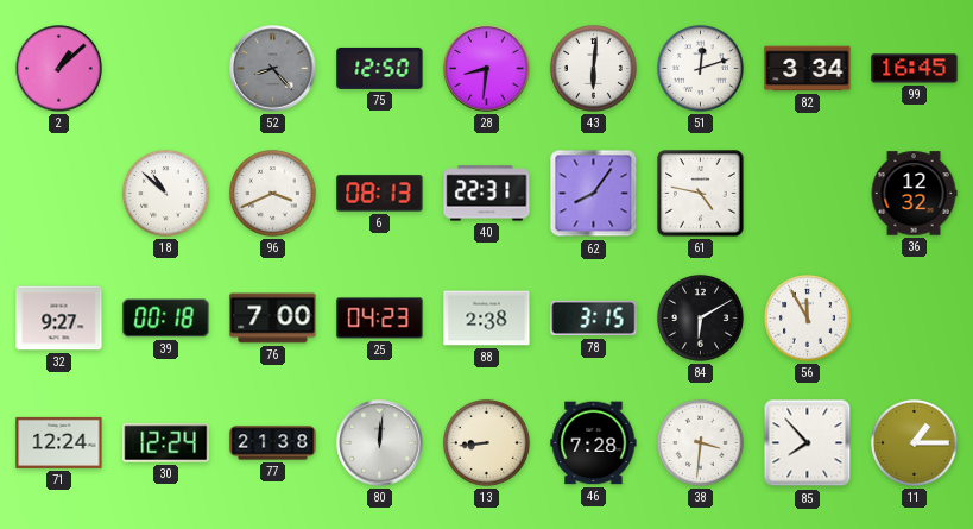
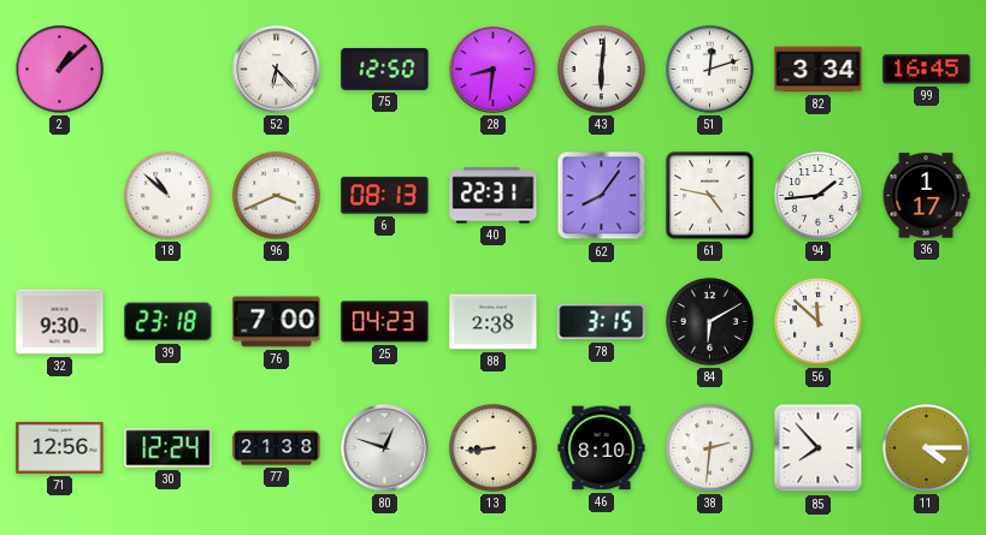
52: 8:23 -> 6:23 (277, 70)
52 dial: grey -> white (277, 70)
94: none -> 1:44 (817, 195)
36: 12:32 -> 1:17 (926, 196)
32: 9:27 -> 9:30 (60, 322)
39: 00:18 -> 23:18 (169, 322)
56: 11:55 -> 11:52 (817, 321)
71: 12:24 -> 12:56 (60, 447)
80: 12:01 -> 12:48 (385, 448)
46: 7:28 -> 8:10 (602, 448)
38: 3:31 -> 2:31 (709, 447)
11: 1:15 -> 4:15 (926, 447)
